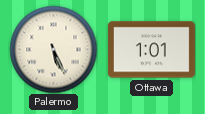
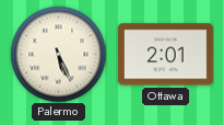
Ottawa: 1:01 -> 2:01 (165, 55)
